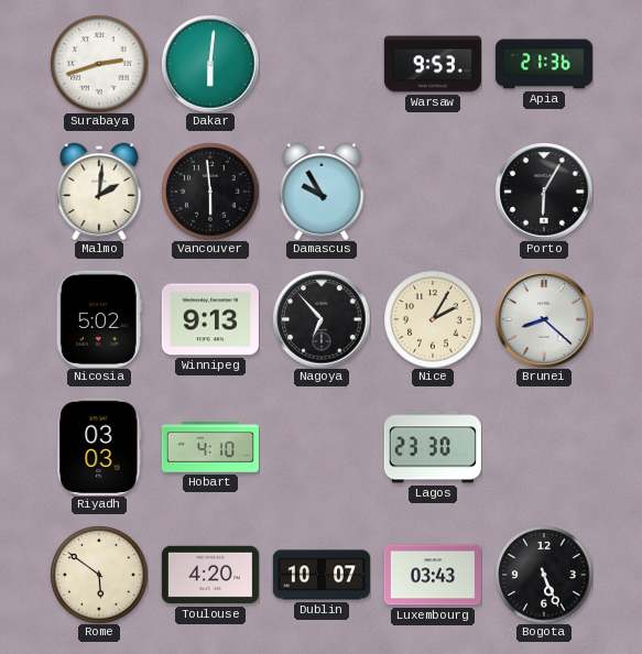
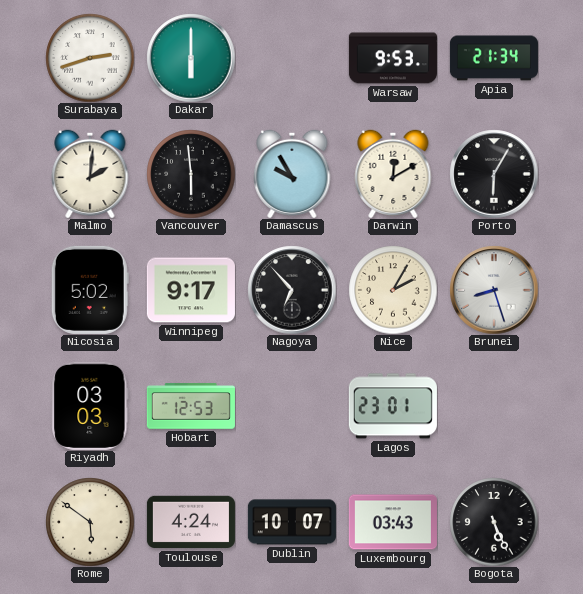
Dakar: 6:01 -> 6:00 (191, 58)
Apia: 21:36 -> 21:34 (494, 58)
Darwin: none -> 12:10 (393, 174)
Winnipeg: 9:13 -> 9:17 (191, 290)
Brunei: 8:22 -> 8:27 (494, 290)
Hobart: 4:10 -> 12:53 (191, 406)
Lagos: 23:30 -> 23:01 (393, 406)
Toulouse: 4:20 -> 4:24 (191, 522)
